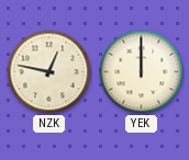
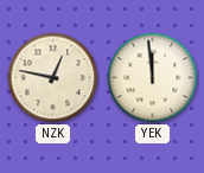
YEK: 12:00 -> 11:59 (153, 78)
